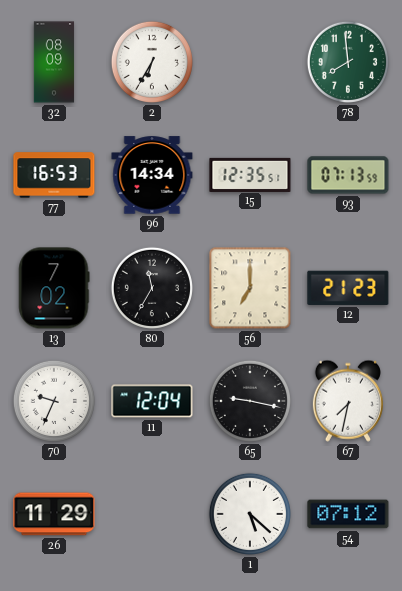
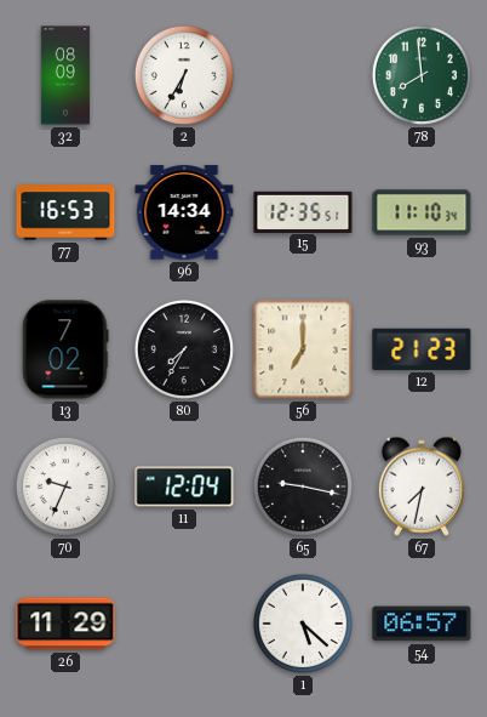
93: 07:13 -> 11:10 (422, 212)
80: 11:35 -> 7:35 (184, 349)
54: 07:12 -> 06:57 (422, 624)
